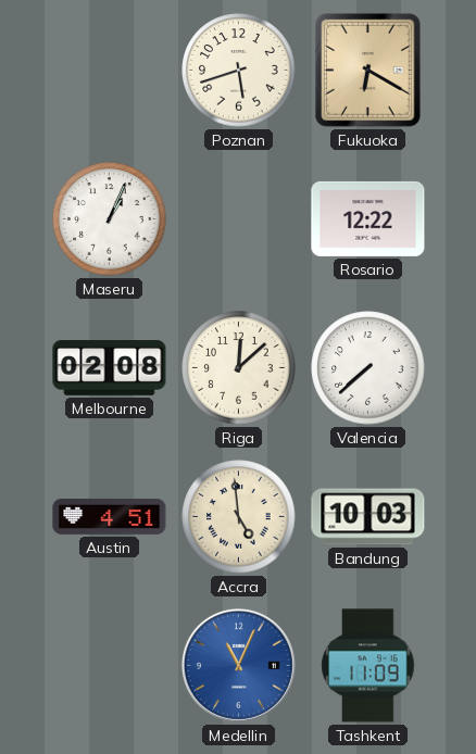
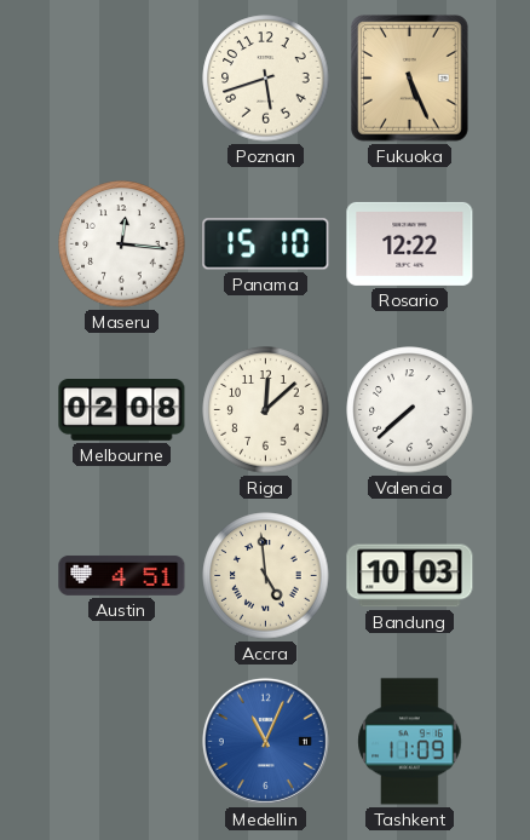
Fukuoka: 6:20 -> 5:26 (410, 79)
Maseru: 1:04 -> 12:16 (122, 244)
Panama: none -> 15:10 (266, 244)
